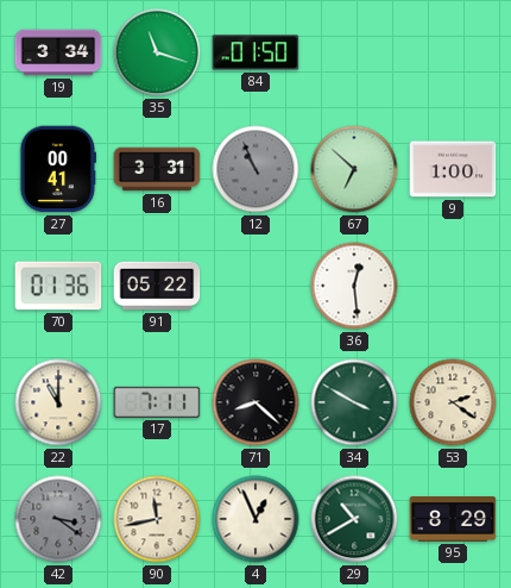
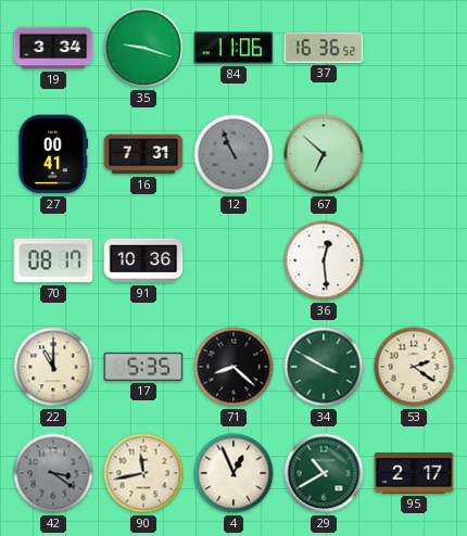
35: 11:18 -> 9:18 (143, 48)
84: 01:50 -> 11:06 (233, 48)
37: none -> 16:36 (324, 48)
16: 3:31 -> 7:31 (143, 154)
9: 1:00 -> none (453, 169)
70: 01:36 -> 08:17 (53, 260)
91: 05:22 -> 10:36 (143, 260)
17: 7:11 -> 5:35 (143, 367)
95: 8:29 -> 2:17 (414, 474)
